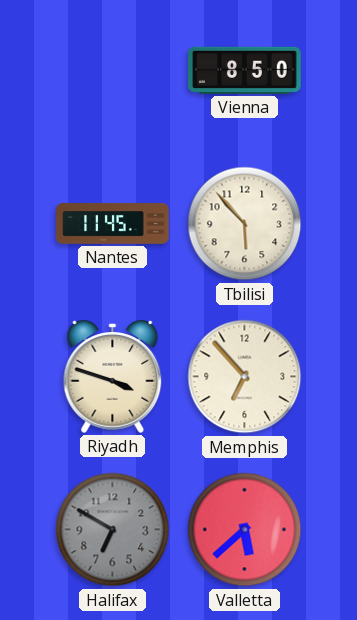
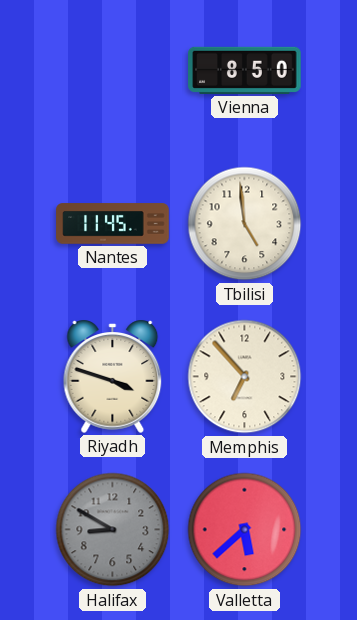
Tbilisi: 5:53 -> 4:59 (245, 224)
Halifax: 6:50 -> 8:50 (113, 530)
